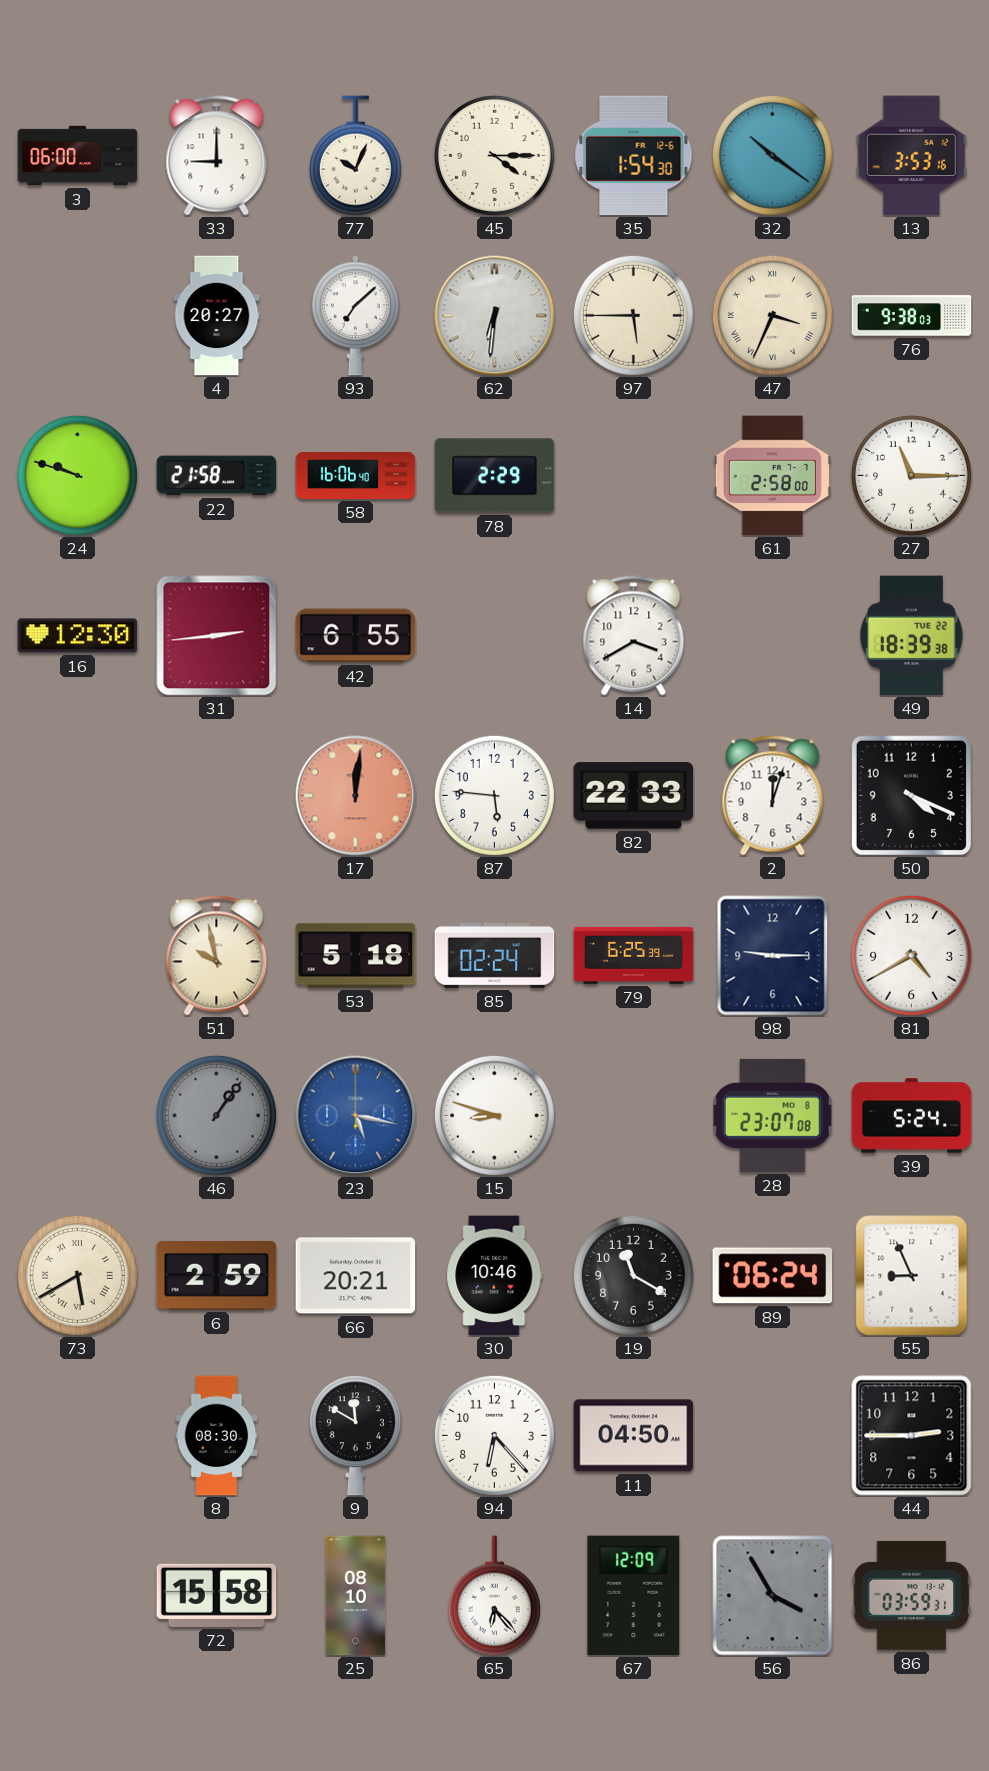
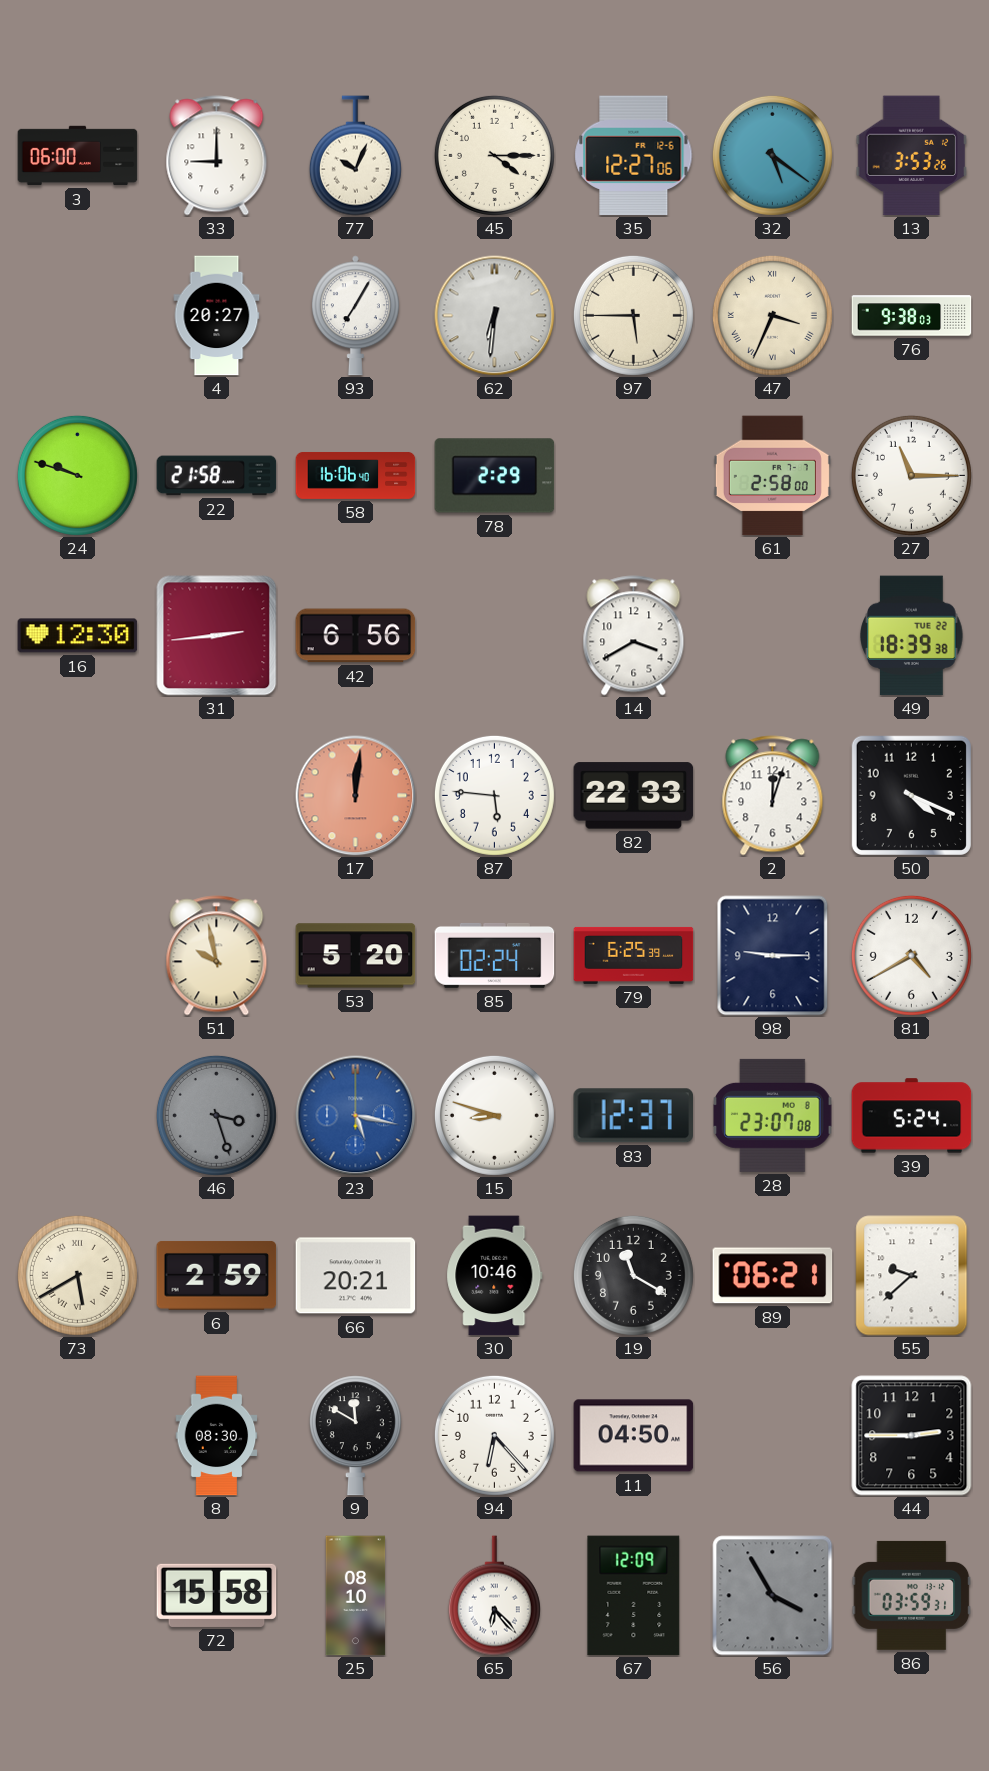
35: 1:54 -> 12:27 (634, 156)
32: 10:21 -> 5:21 (772, 155)
13: 3:53:16 -> 3:53:26 (912, 156)
93: 7:08 -> 7:05 (355, 316)
42: 6:55 -> 6:56 (356, 636)
53: 5:18 -> 5:20 (356, 956)
46: 1:06 -> 3:27 (216, 1115)
83: none -> 12:37 (634, 1116)
89: 06:24 -> 06:21 (773, 1276)
55: 8:56 -> 9:38 (912, 1276)
